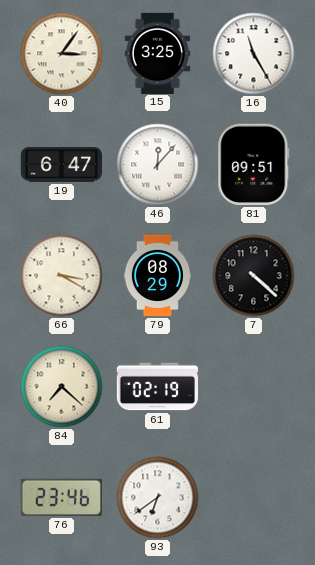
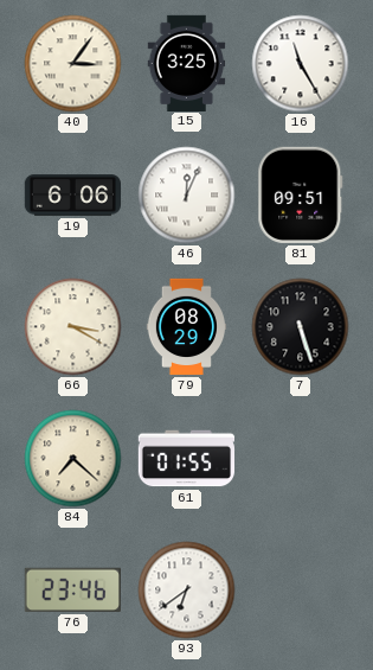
19: 6:47 -> 6:06 (73, 196)
46: 12:07 -> 12:04 (187, 196)
7: 4:22 -> 5:27 (301, 327)
61: 02:19 -> 01:55 (187, 459)
